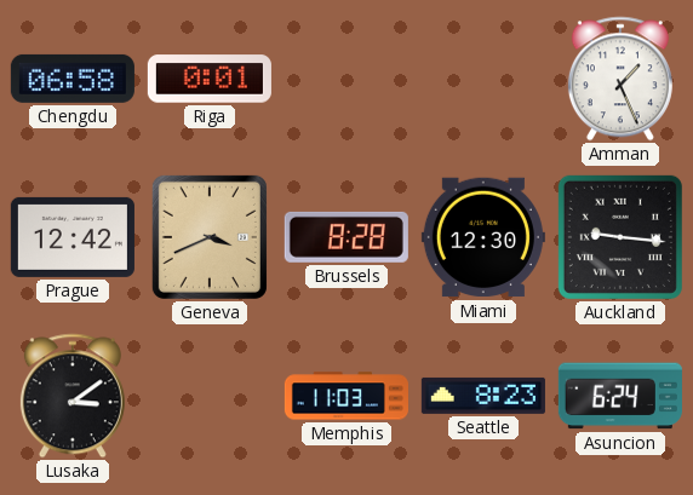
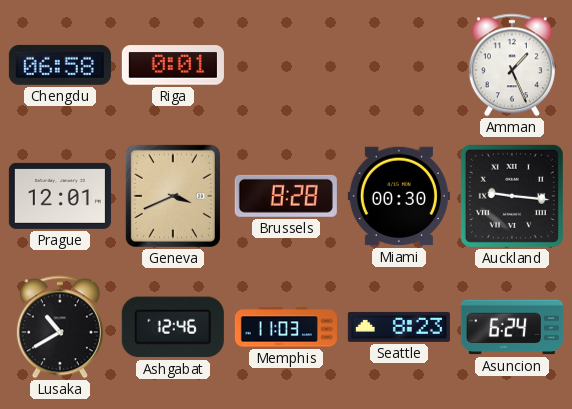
Prague: 12:42 -> 12:01 (60, 196)
Miami: 12:30 -> 00:30 (399, 196)
Lusaka: 3:09 -> 10:40 (60, 327)
Ashgabat: none -> 12:46 (173, 327)
